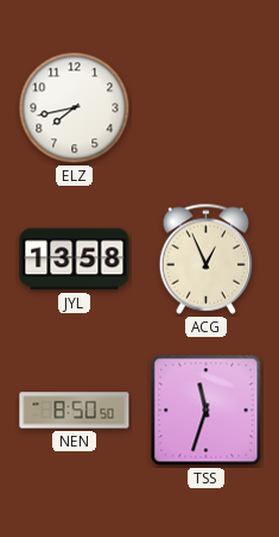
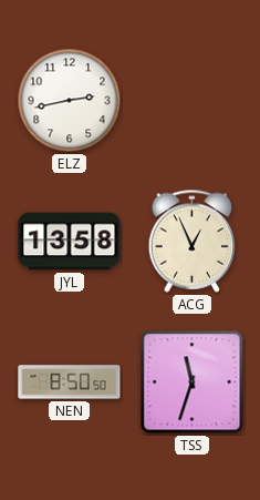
ELZ: 7:43 -> 2:43 (70, 101)
